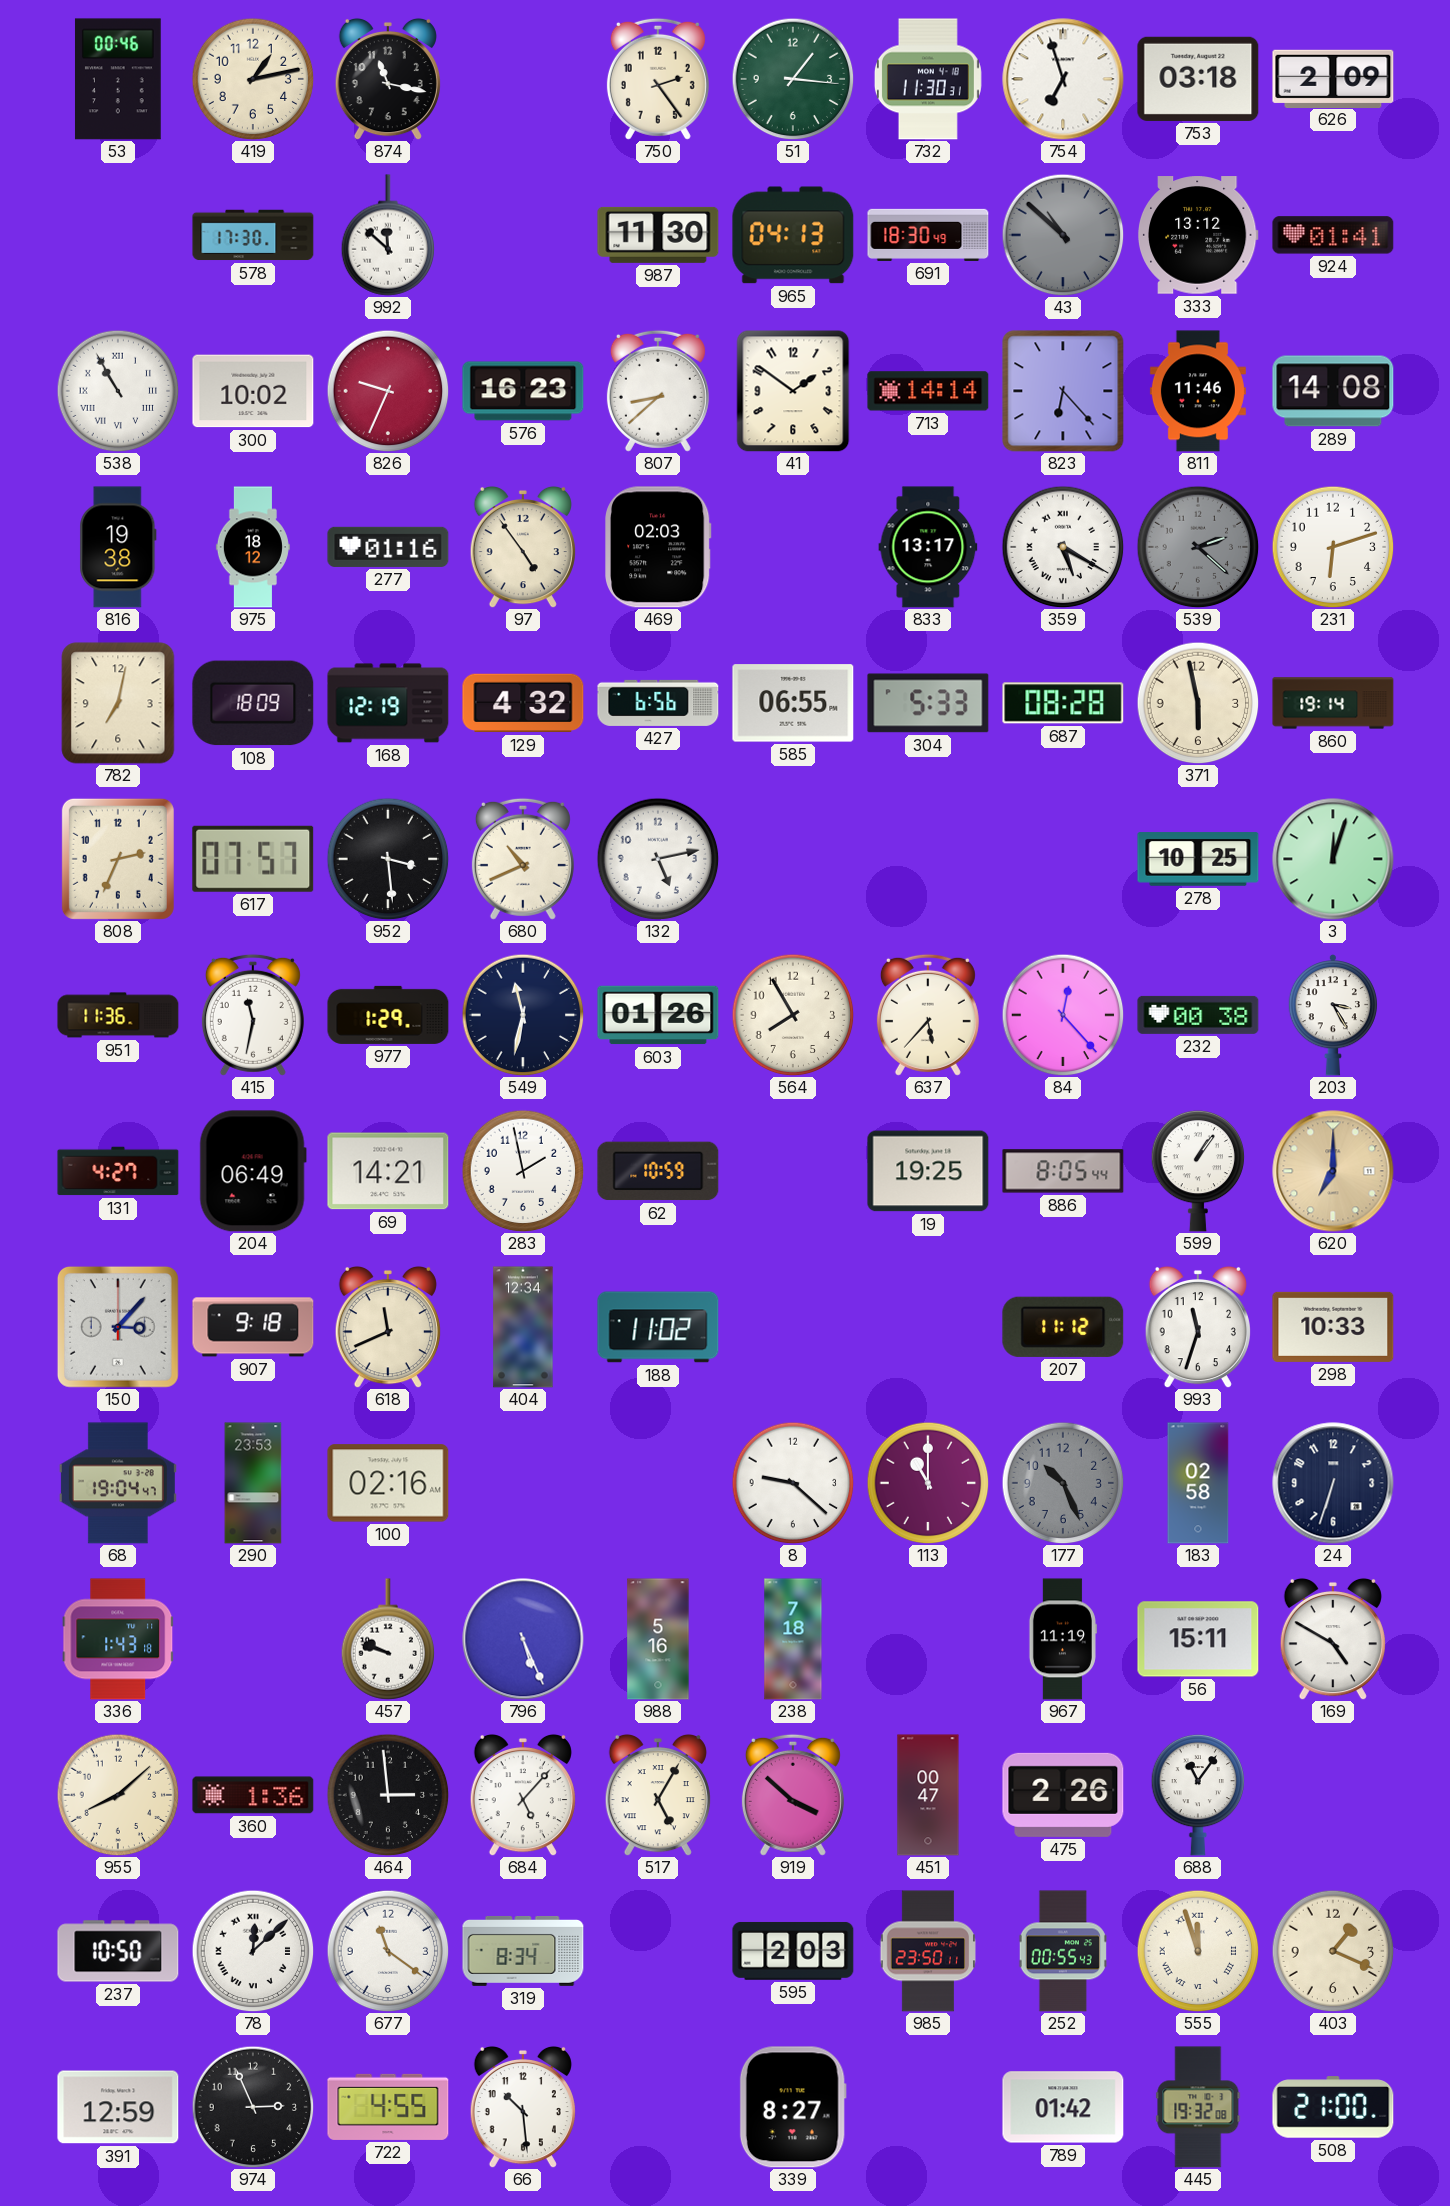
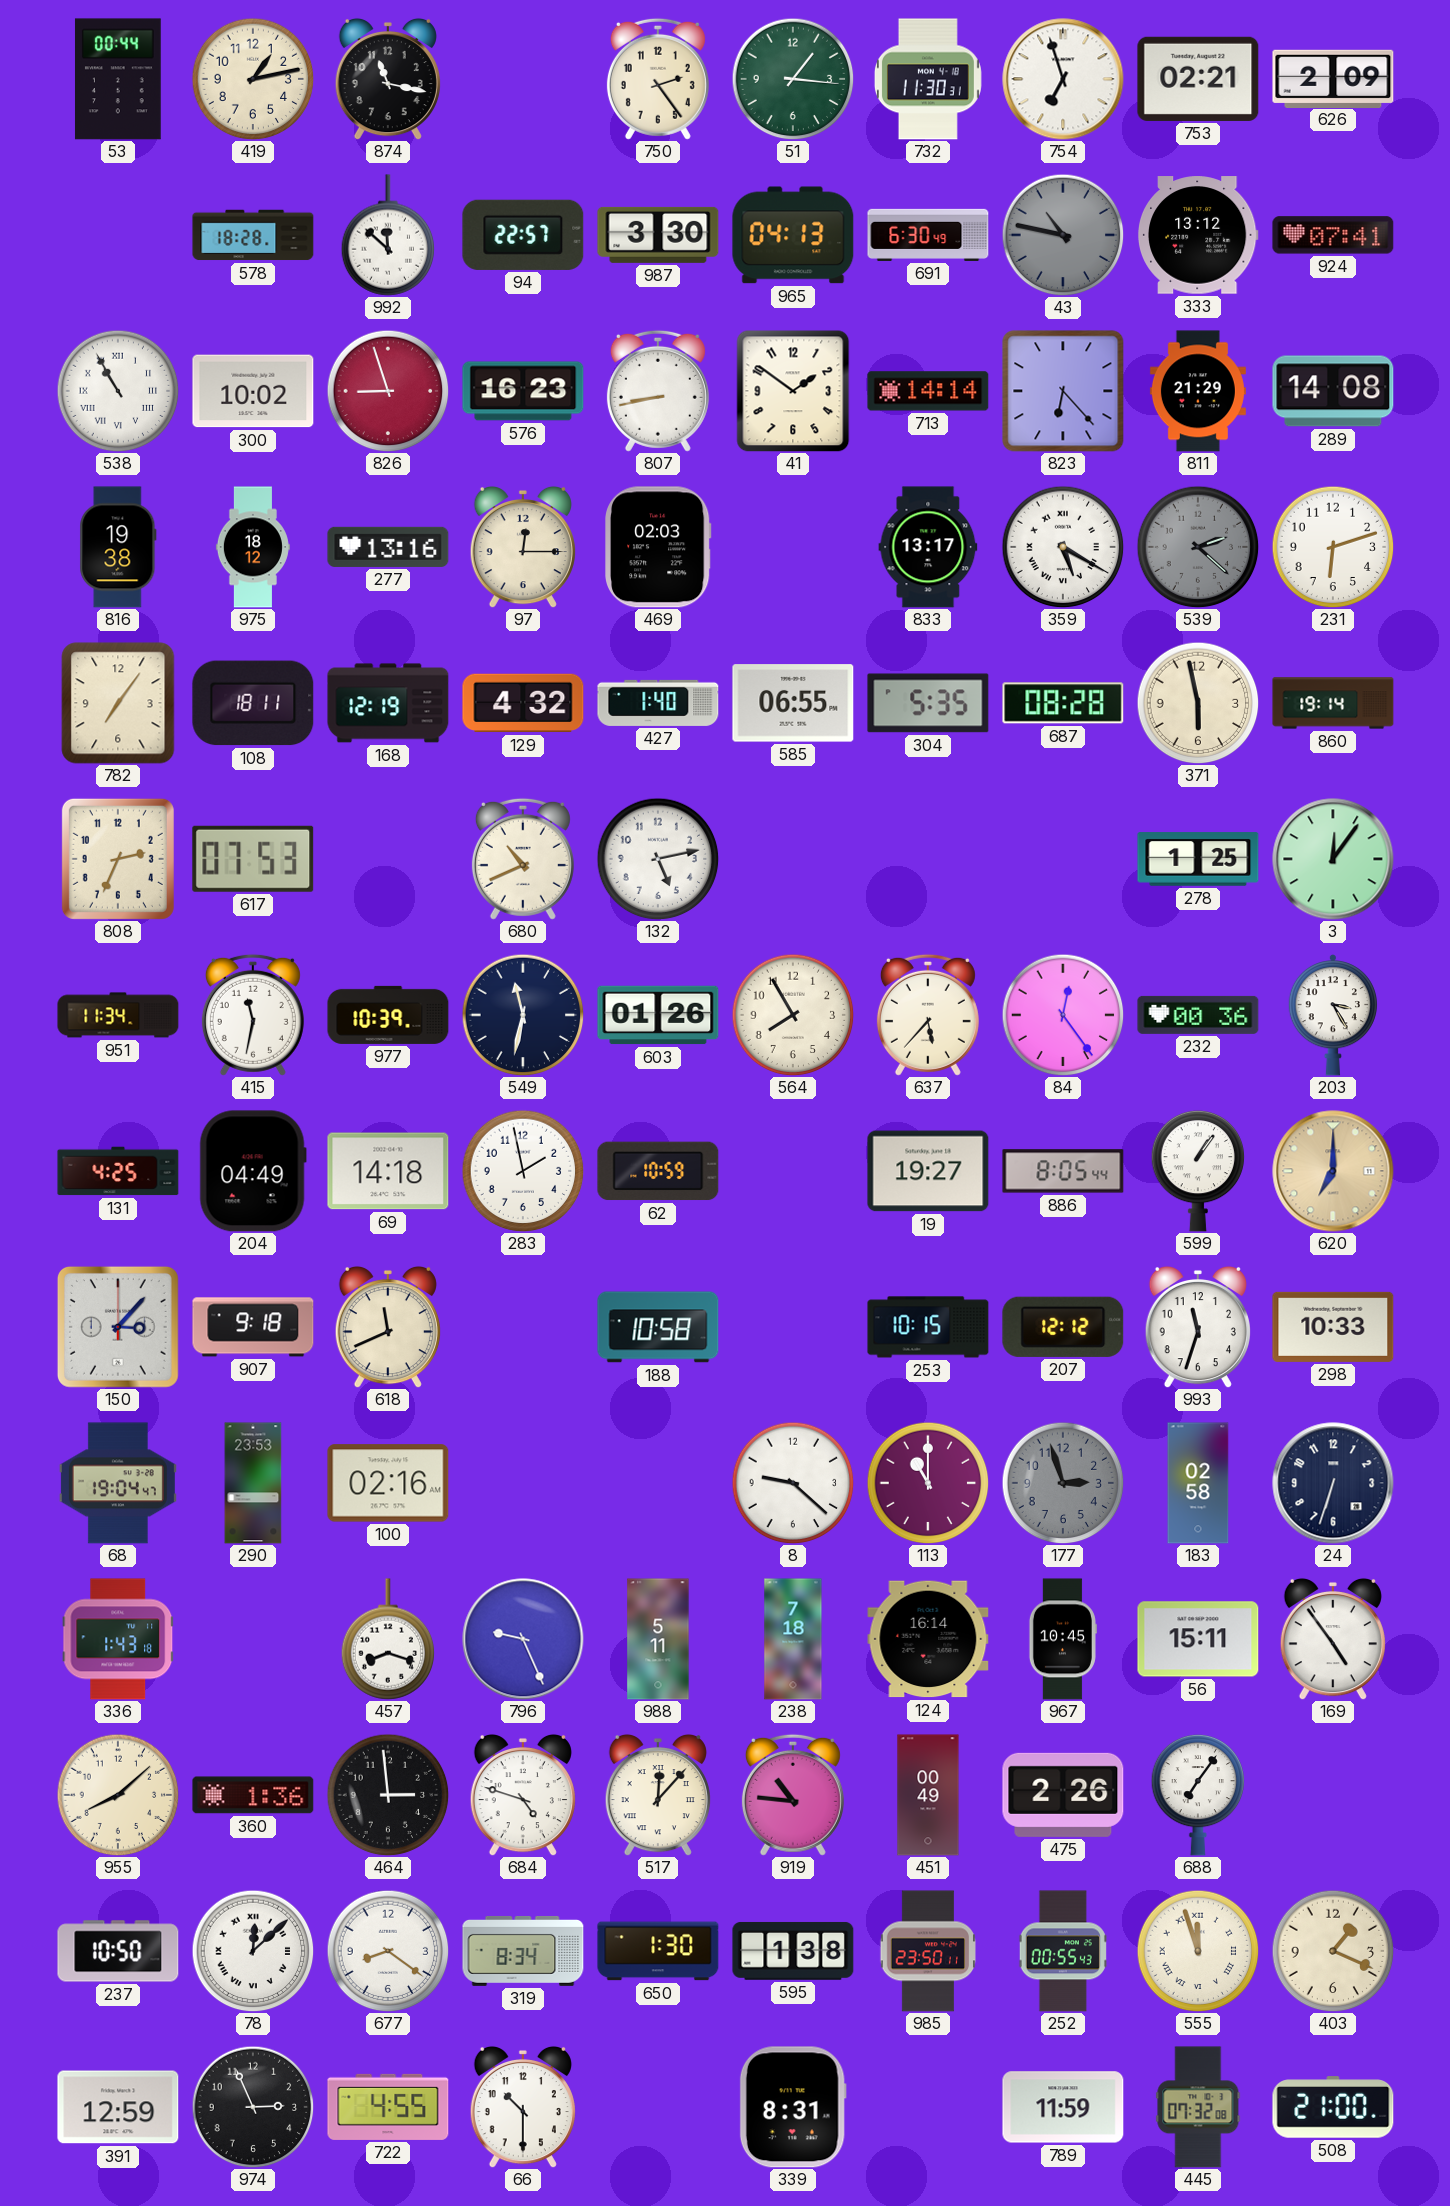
53: 00:46 -> 00:44 (118, 79)
753: 03:18 -> 02:21 (1198, 79)
578: 17:30 -> 18:28 (253, 235)
94: none -> 22:57 (523, 235)
987: 11:30 -> 3:30 (658, 235)
691: 18:30 -> 6:30 (928, 235)
43: 10:52 -> 10:47 (1063, 235)
924: 01:41 -> 07:41 (1333, 235)
826: 9:34 -> 8:57 (388, 391)
807: 8:38 -> 8:43 (658, 391)
811: 11:46 -> 21:29 (1198, 391)
277: 01:16 -> 13:16 (388, 547)
97: 4:54 -> 12:15 (523, 547)
782: 7:02 -> 7:06 (118, 703)
108: 18:09 -> 18:11 (253, 703)
427: 6:56 -> 1:40 (658, 703)
304: 5:33 -> 5:35 (928, 703)
617: 07:57 -> 07:53 (253, 859)
952: 3:29 -> none (388, 859)
278: 10:25 -> 1:25 (1198, 859)
3: 12:03 -> 12:06 (1333, 859)
951: 11:36 -> 11:34 (118, 1015)
977: 1:29 -> 10:39 (388, 1015)
84: 12:23 -> 12:24 (1063, 1015)
232: 00:38 -> 00:36 (1198, 1015)
131: 4:27 -> 4:25 (118, 1171)
204: 06:49 -> 04:49 (253, 1171)
69: 14:21 -> 14:18 (388, 1171)
19: 19:25 -> 19:27 (928, 1171)
404: 12:34 -> none (523, 1327)
188: 11:02 -> 10:58 (658, 1327)
253: none -> 10:15 (928, 1327)
207: 11:12 -> 12:12 (1063, 1327)
177: 10:26 -> 2:57 (1063, 1483)
457: 9:48 -> 8:18 (388, 1639)
796: 5:26 -> 9:26 (523, 1639)
988: 5:16 -> 5:11 (658, 1639)
124: none -> 16:14 (928, 1639)
967: 11:19 -> 10:45 (1062, 1639)
169: 4:50 -> 4:54 (1333, 1639)
684: 5:07 -> 4:48 (523, 1795)
517: 5:05 -> 12:07 (658, 1795)
919: 3:52 -> 10:46 (793, 1795)
451: 00:47 -> 00:49 (928, 1795)
688: 11:06 -> 7:06 (1198, 1795)
677: 11:21 -> 8:21 (388, 1951)
650: none -> 1:30 (658, 1951)
595: 2:03 -> 1:38 (793, 1951)
66: 10:29 -> 10:30 (523, 2107)
339: 8:27 -> 8:31 (793, 2107)
789: 01:42 -> 11:59 (1063, 2107)
445: 19:32 -> 07:32 (1198, 2107)
